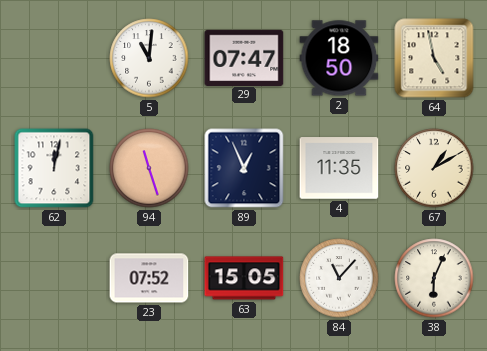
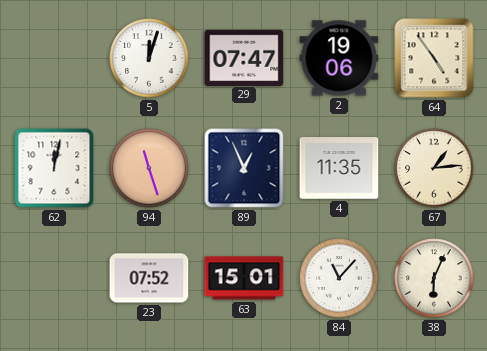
5: 11:01 -> 12:03 (149, 58)
2: 18:50 -> 19:06 (339, 58)
64: 4:58 -> 4:54 (434, 58)
67: 1:10 -> 1:14 (434, 168)
63: 15:05 -> 15:01 (244, 278)
